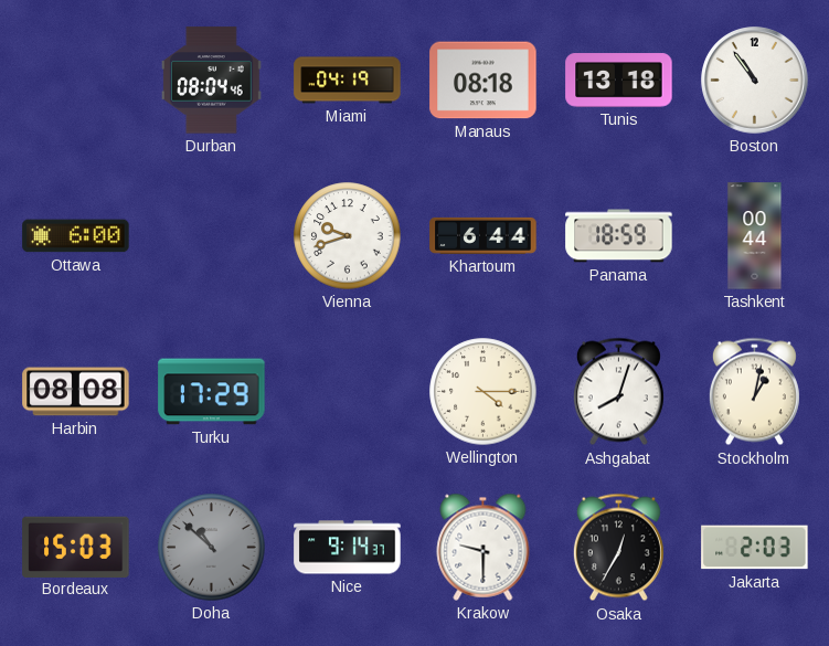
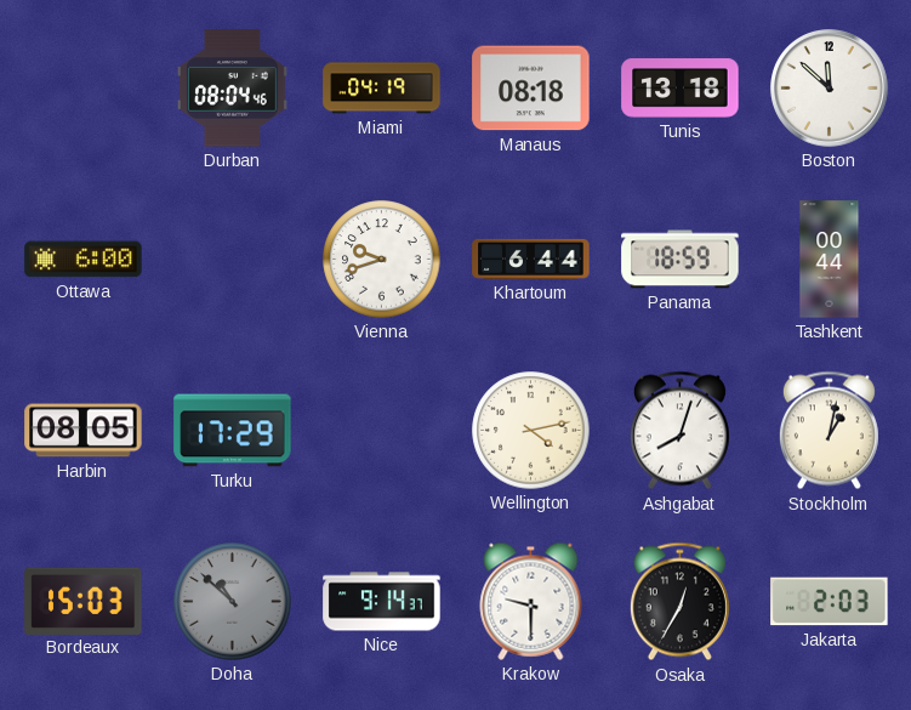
Boston: 10:54 -> 11:52 (830, 89)
Harbin: 08:08 -> 08:05 (84, 431)
Wellington: 4:15 -> 4:13 (531, 431)
